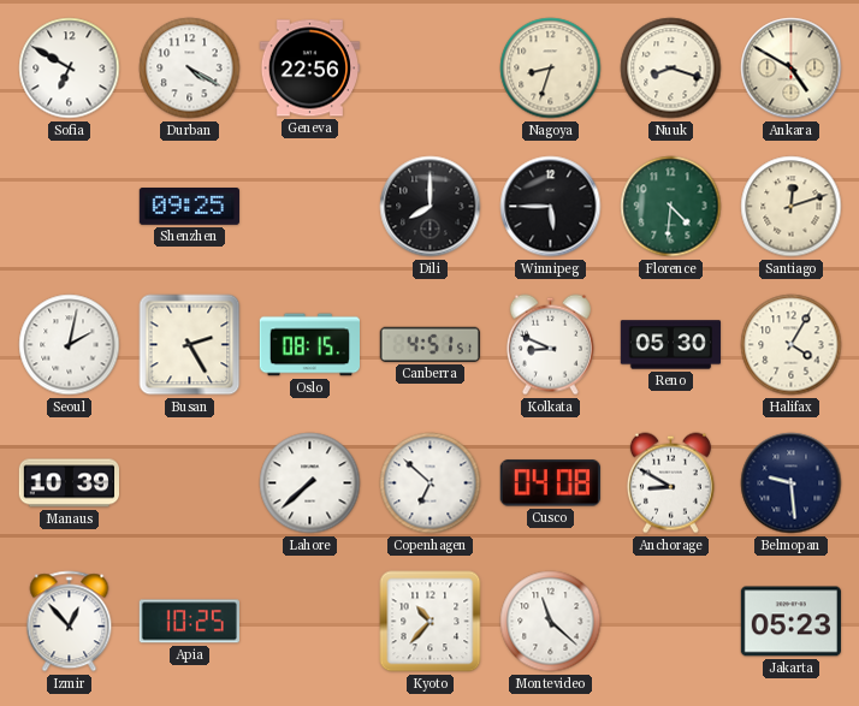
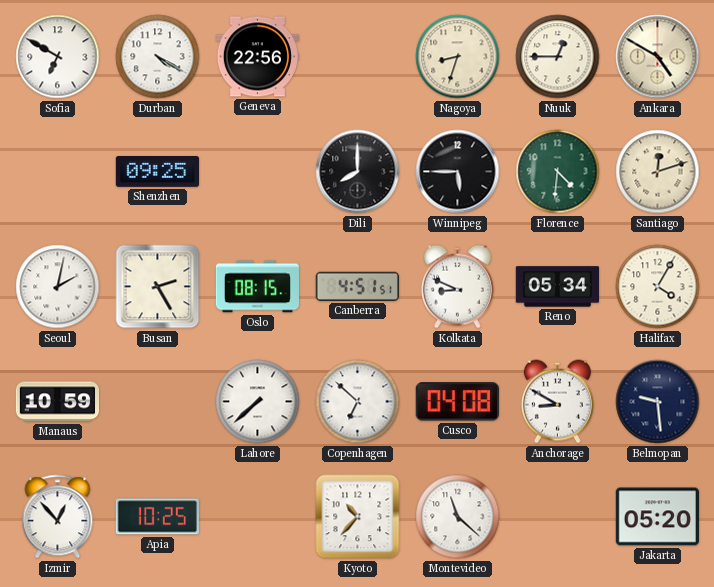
Nuuk: 8:18 -> 12:45 (558, 57)
Reno: 05:30 -> 05:34 (557, 287)
Manaus: 10:39 -> 10:59 (57, 402)
Jakarta: 05:23 -> 05:20 (657, 517)
